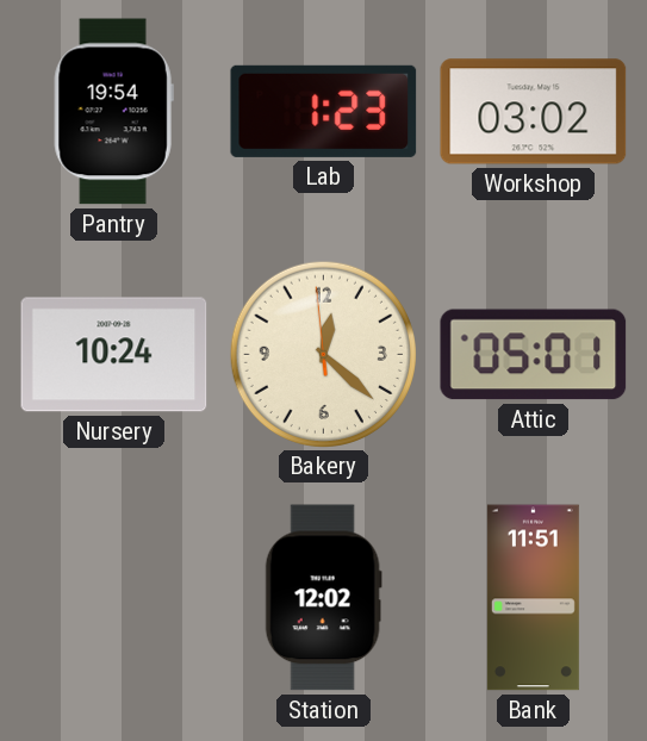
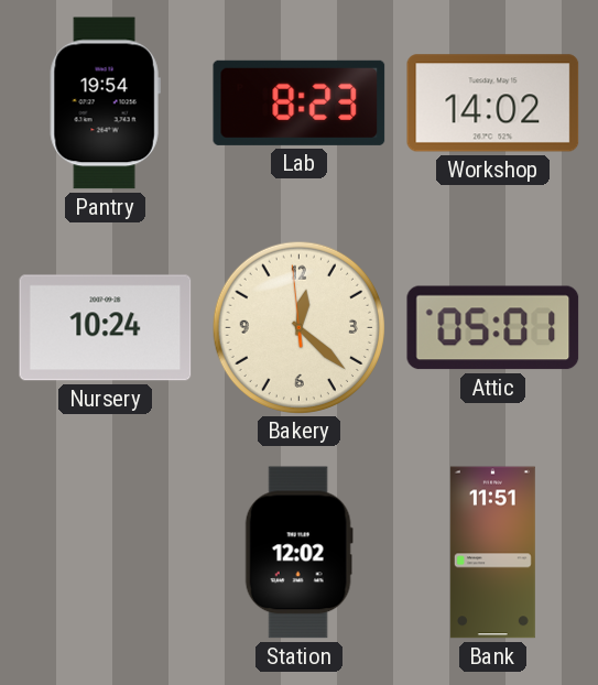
Lab: 1:23 -> 8:23 (300, 102)
Workshop: 03:02 -> 14:02 (493, 104)
